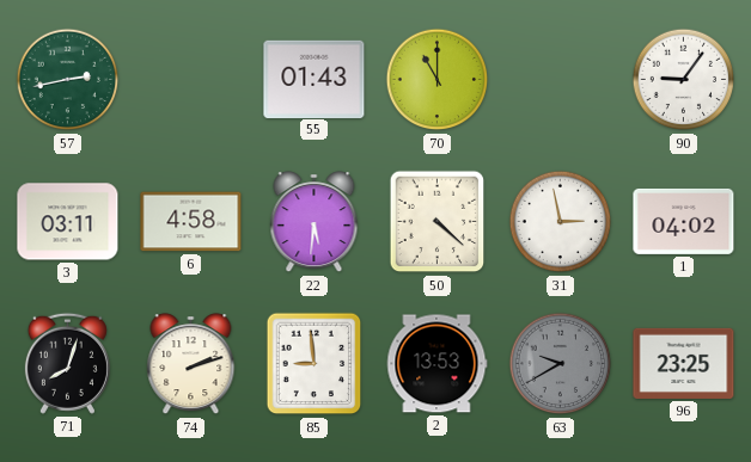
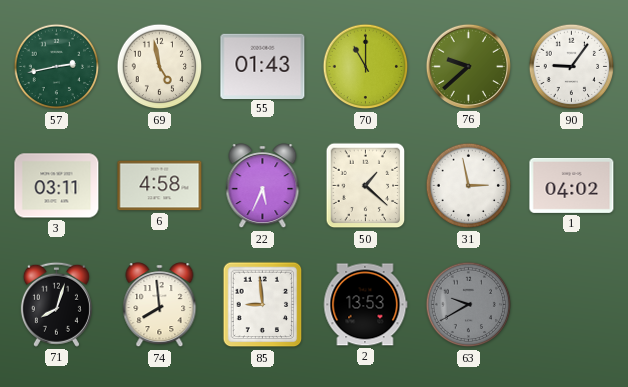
69: none -> 4:58 (160, 67)
76: none -> 9:38 (468, 66)
22: 5:31 -> 5:34 (263, 186)
50: 4:22 -> 1:22 (366, 186)
74: 2:12 -> 7:59 (160, 305)
96: 23:25 -> none (684, 363)
